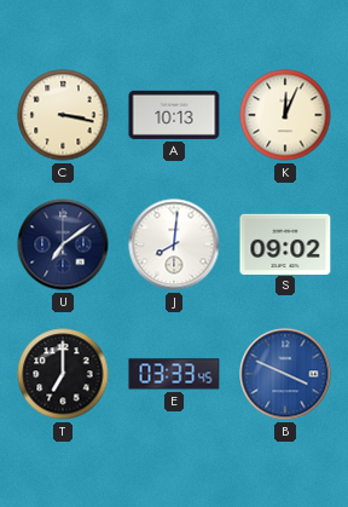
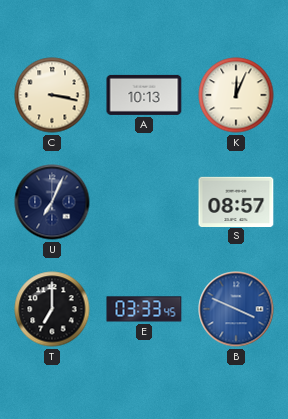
U: 7:09 -> 7:04 (52, 202)
J: 8:01 -> none (174, 244)
S: 09:02 -> 08:57 (236, 201)
